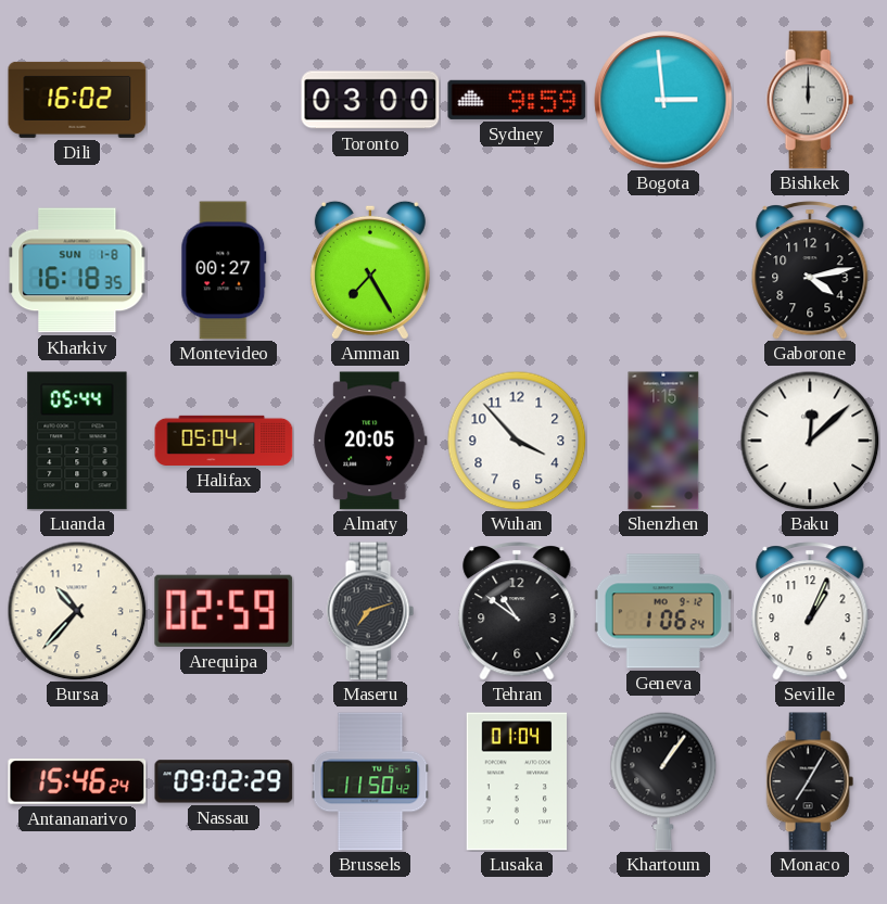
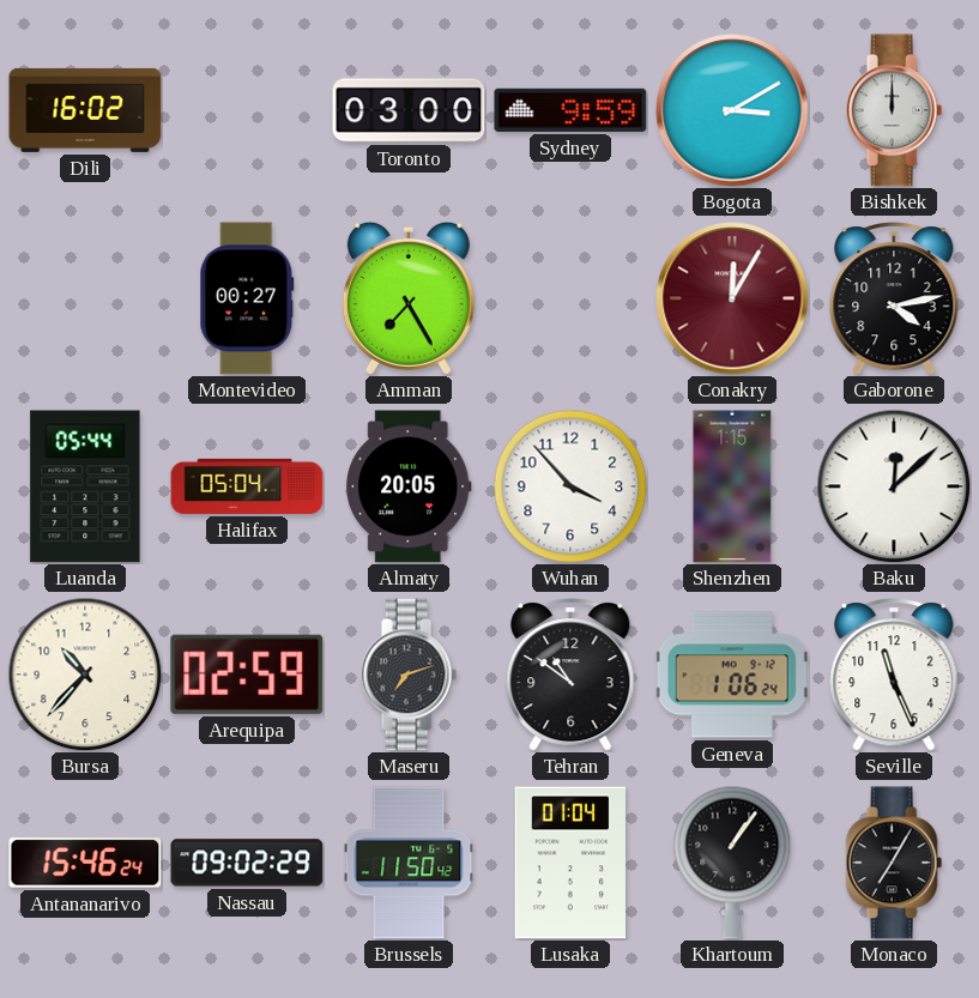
Bogota: 2:59 -> 3:10 (732, 110)
Kharkiv: 16:18 -> none (77, 270)
Conakry: none -> 12:05 (732, 298)
Seville: 1:04 -> 11:26 (894, 675)
